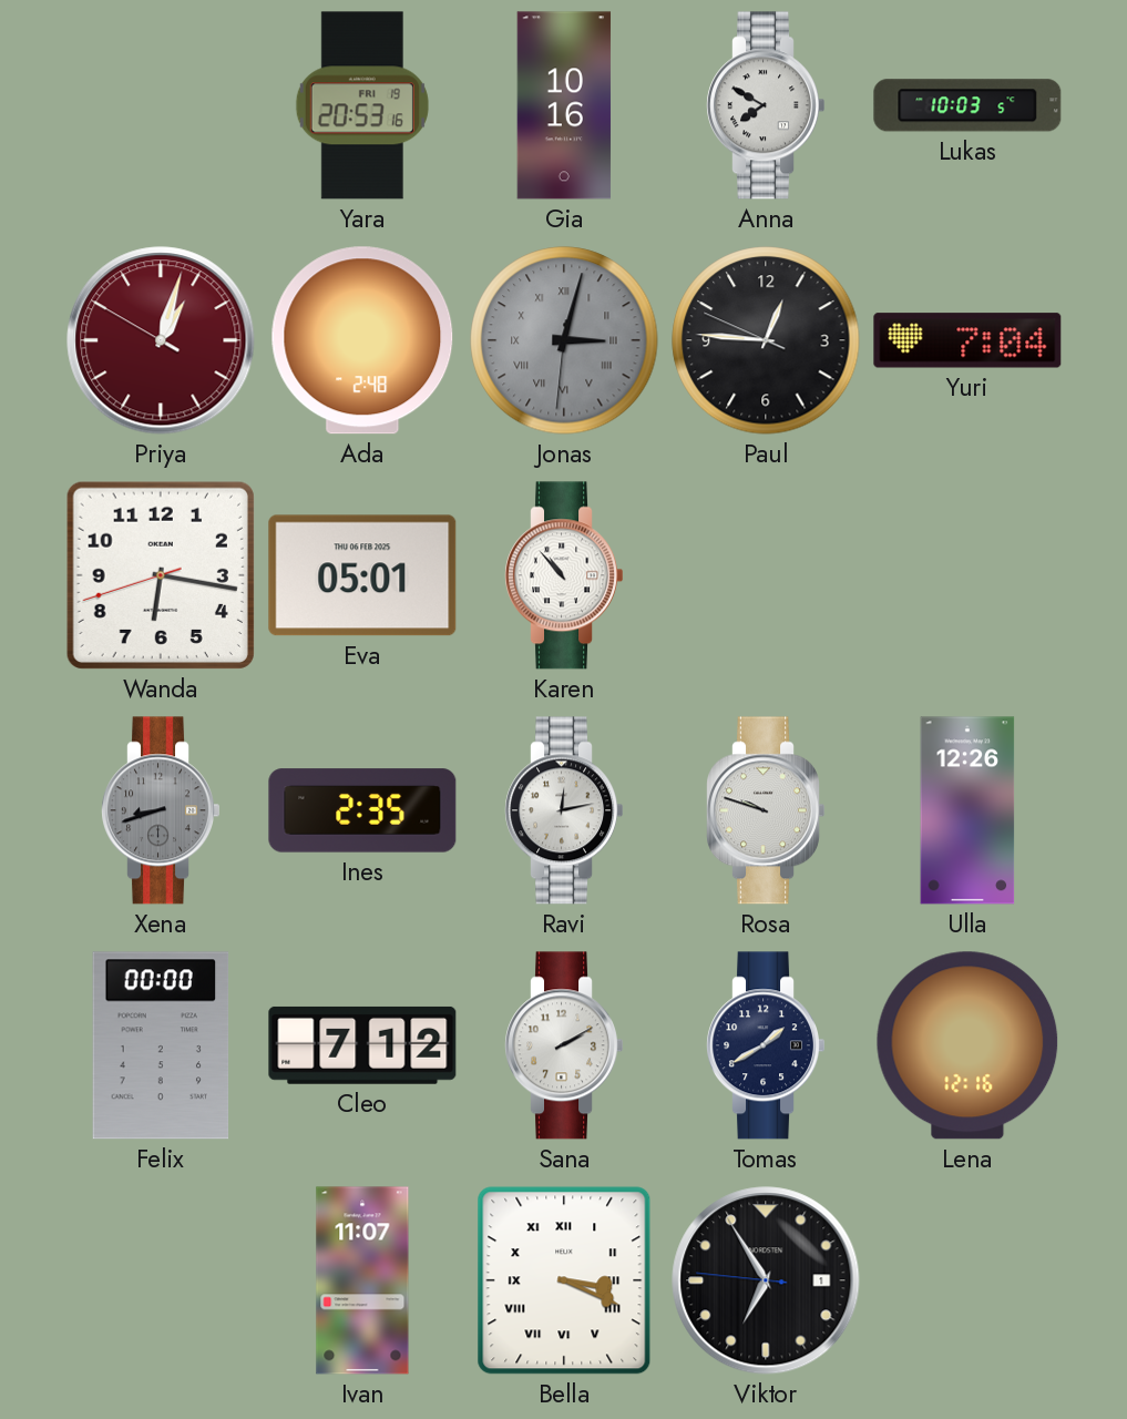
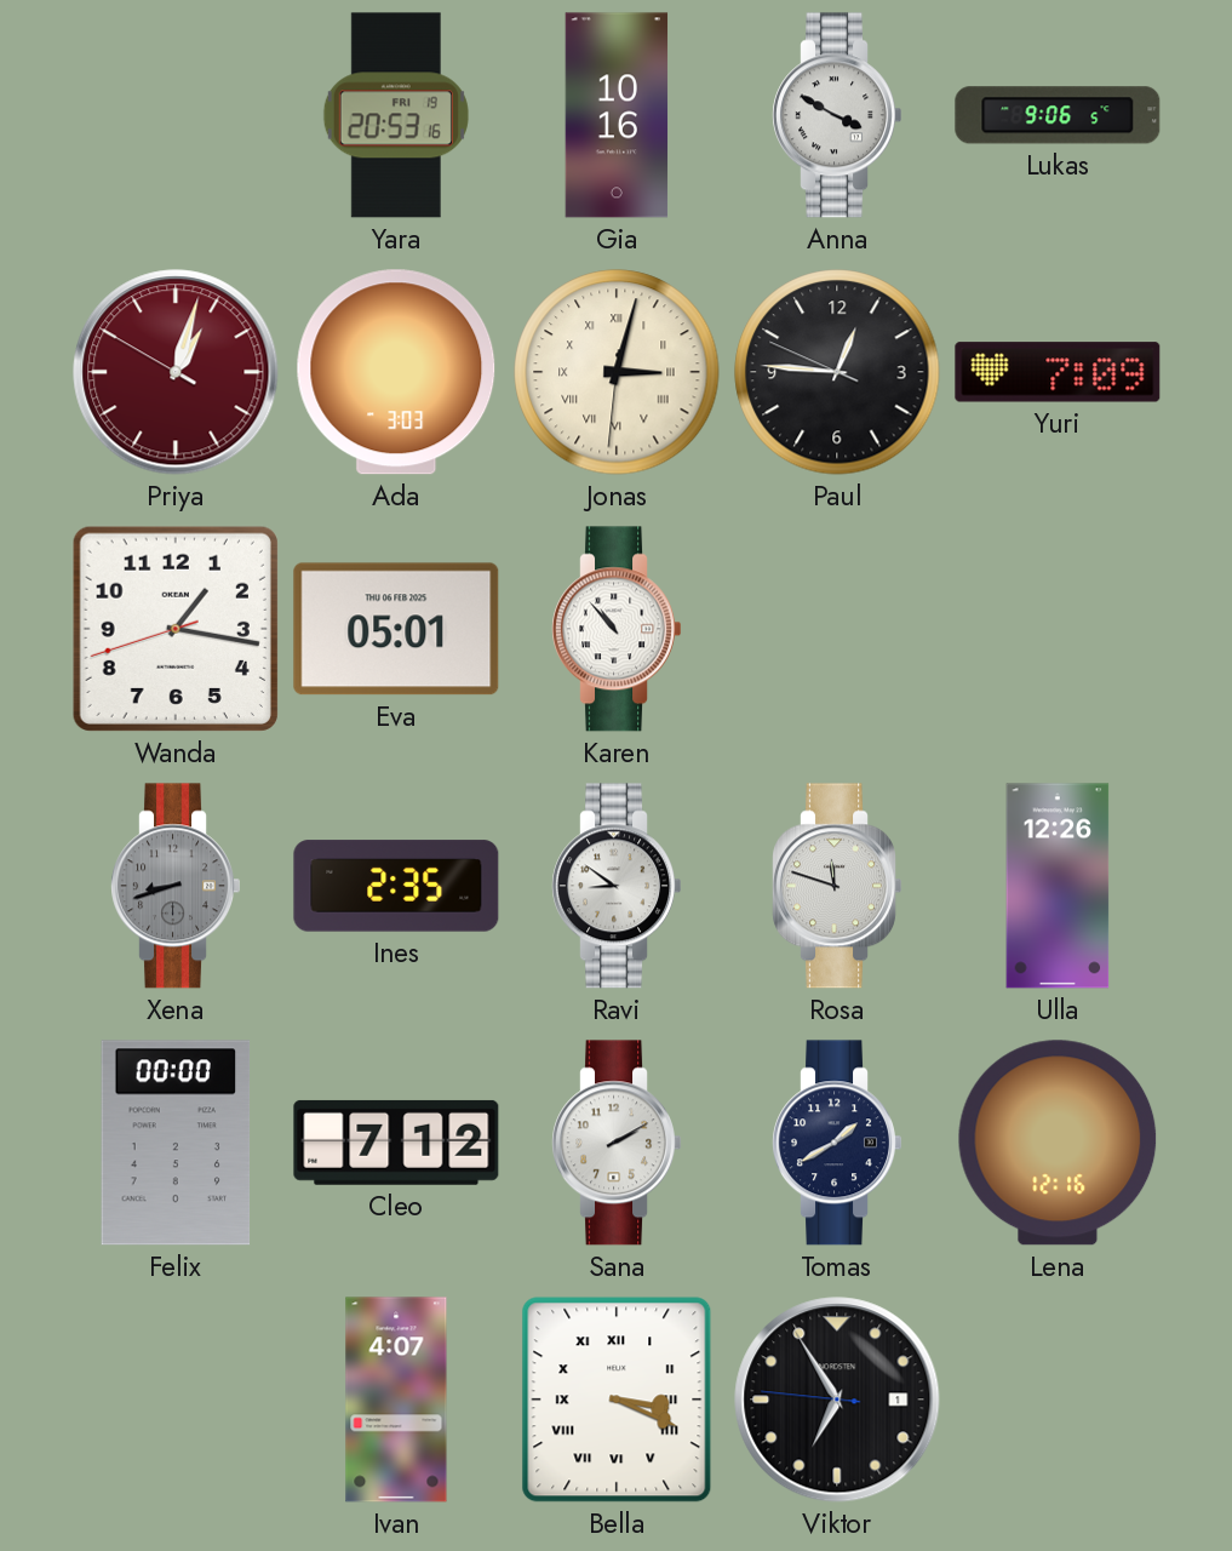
Anna: 7:50 -> 3:50 (836, 115)
Lukas: 10:03 -> 9:06 (1058, 115)
Ada: 2:48 -> 3:03 (396, 372)
Jonas dial: grey -> cream (617, 372)
Yuri: 7:04 -> 7:09 (1058, 372)
Wanda: 6:16 -> 1:16 (176, 629)
Ravi: 12:13 -> 8:51 (615, 886)
Rosa: 9:48 -> 11:48 (836, 886)
Ivan: 11:07 -> 4:07 (396, 1400)
